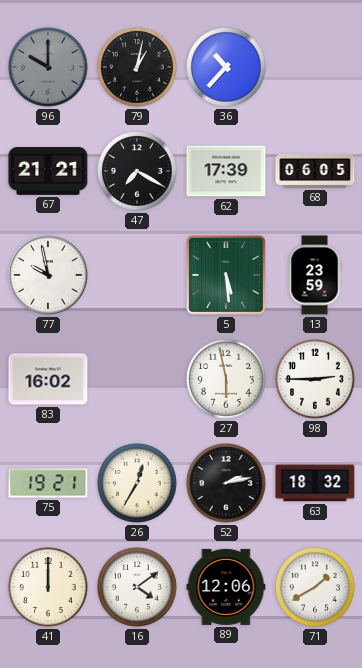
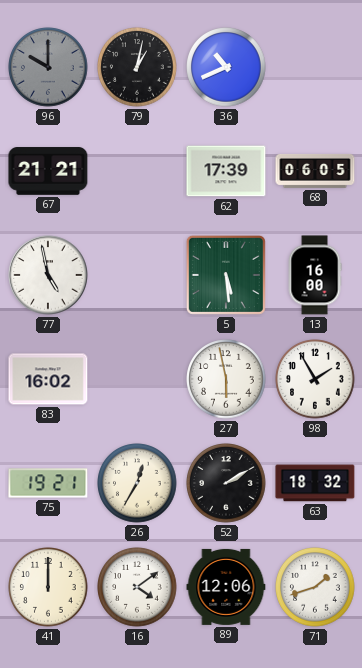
36: 10:37 -> 10:41 (226, 67)
47: 7:20 -> none (137, 171)
77: 9:58 -> 4:58 (48, 275)
13: 23:59 -> 16:00 (315, 275)
98: 2:45 -> 1:55 (315, 379)
52: 2:13 -> 2:10 (226, 483)
71: 1:40 -> 1:42 (315, 587)
